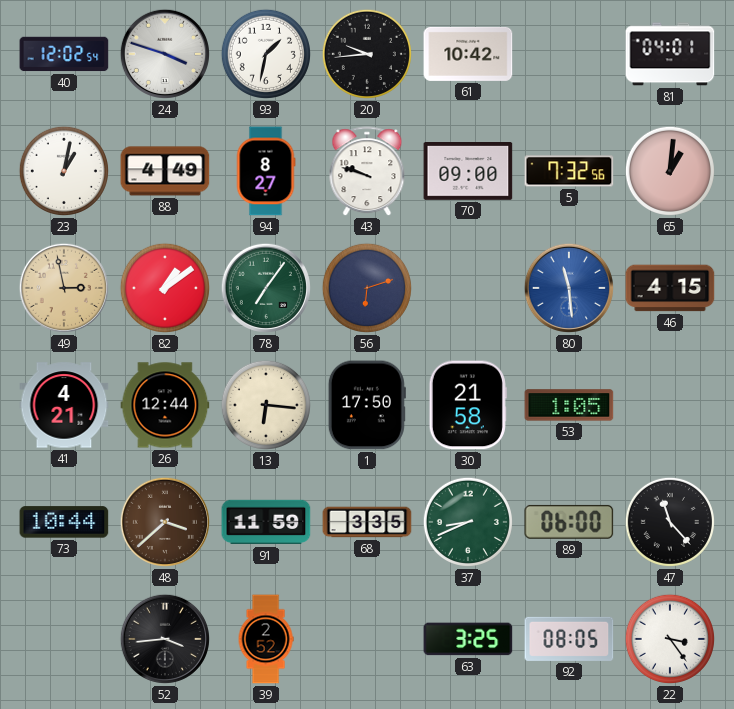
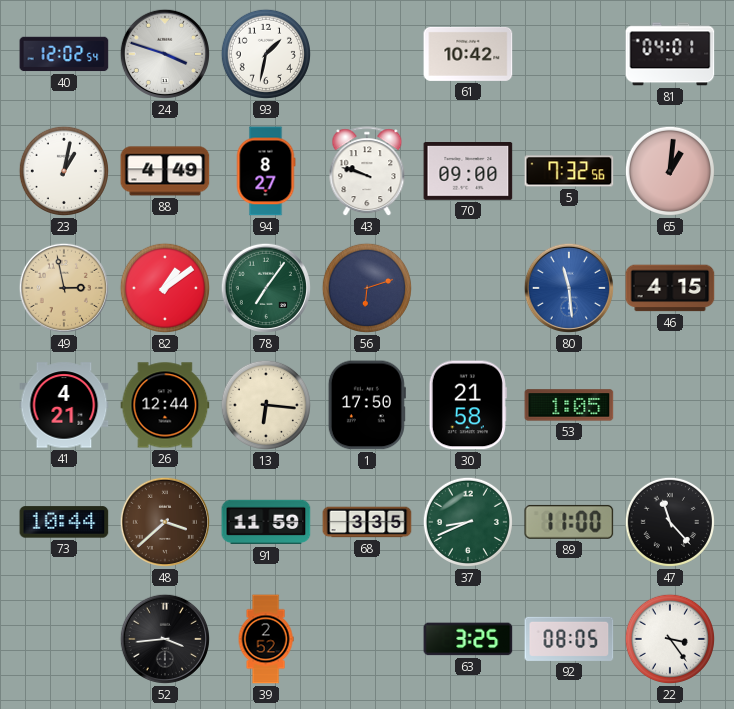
20: 9:44 -> none (367, 54)
89: 06:00 -> 11:00 (569, 522)
